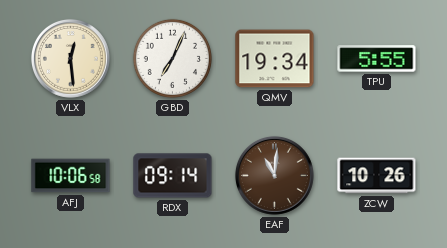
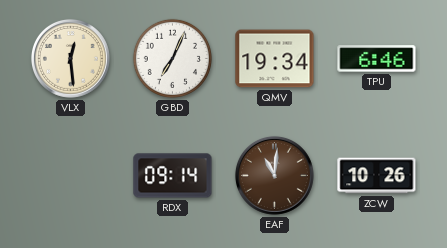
TPU: 5:55 -> 6:46 (377, 59)
AFJ: 10:06 -> none (71, 176)
